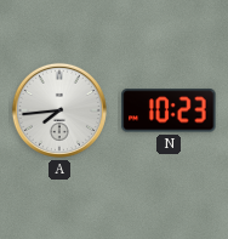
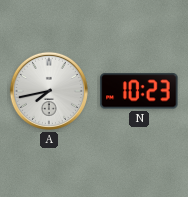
A: 7:44 -> 7:43 (49, 91)
